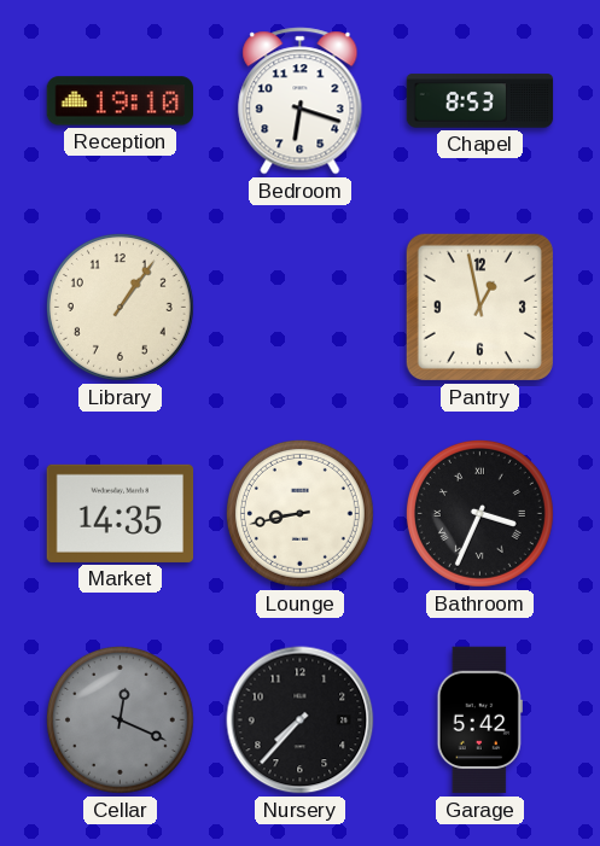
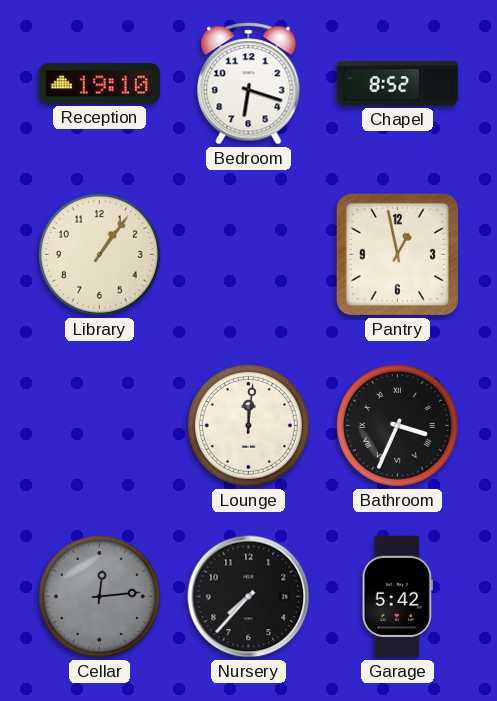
Chapel: 8:53 -> 8:52 (398, 84)
Market: 14:35 -> none (121, 513)
Lounge: 8:43 -> 12:01 (248, 425)
Cellar: 12:19 -> 12:14 (99, 596)
